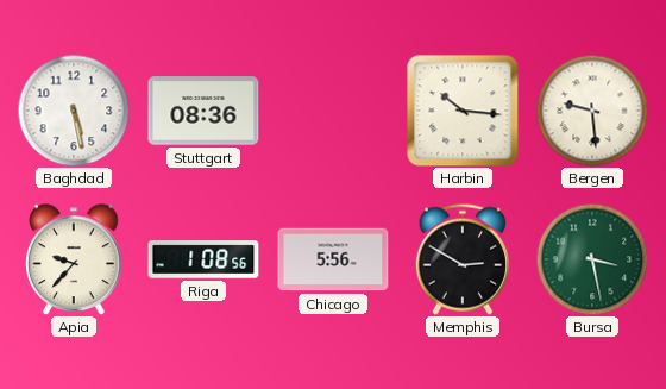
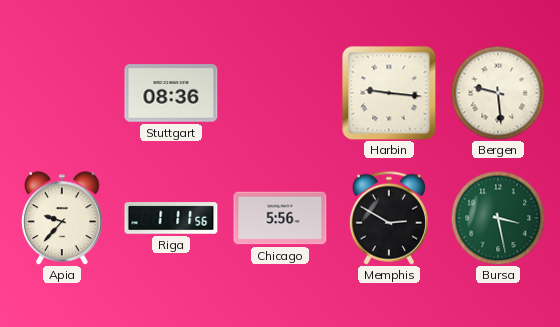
Baghdad: 5:28 -> none (74, 111)
Harbin: 10:16 -> 9:16 (389, 93)
Riga: 1:08 -> 1:11 (171, 218)
